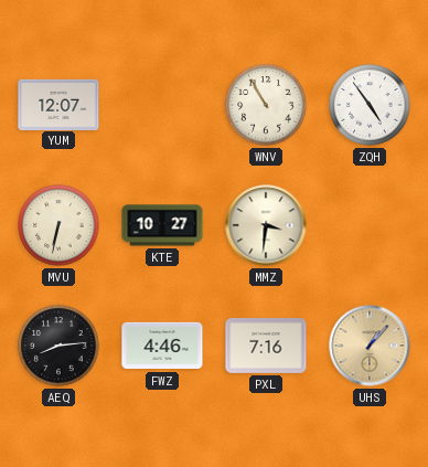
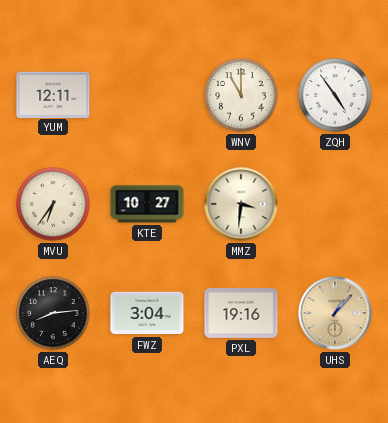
YUM: 12:07 -> 12:11 (53, 94)
WNV: 10:55 -> 11:00 (241, 95)
MVU: 6:32 -> 6:36 (53, 204)
FWZ: 4:46 -> 3:04 (147, 313)
PXL: 7:16 -> 19:16 (241, 314)
